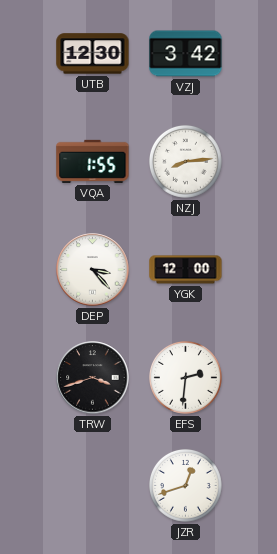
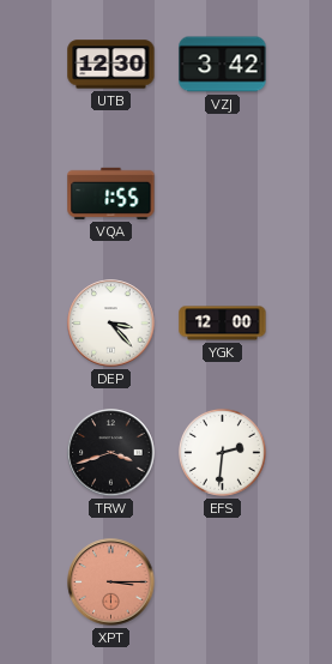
NZJ: 8:14 -> none (186, 162)
XPT: none -> 3:15 (111, 582)
JZR: 12:42 -> none (186, 486)
